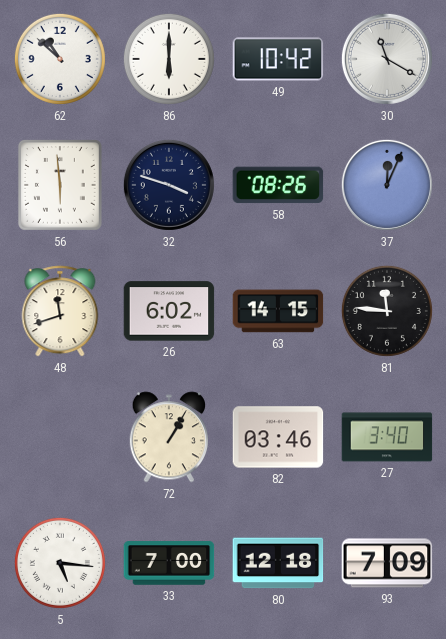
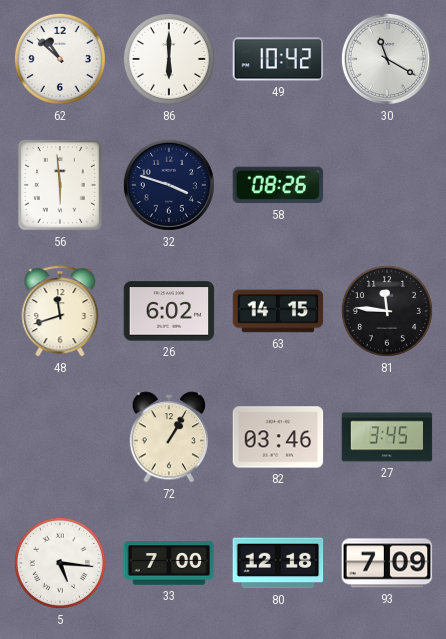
37: 12:04 -> none (387, 185)
27: 3:40 -> 3:45 (387, 437)
